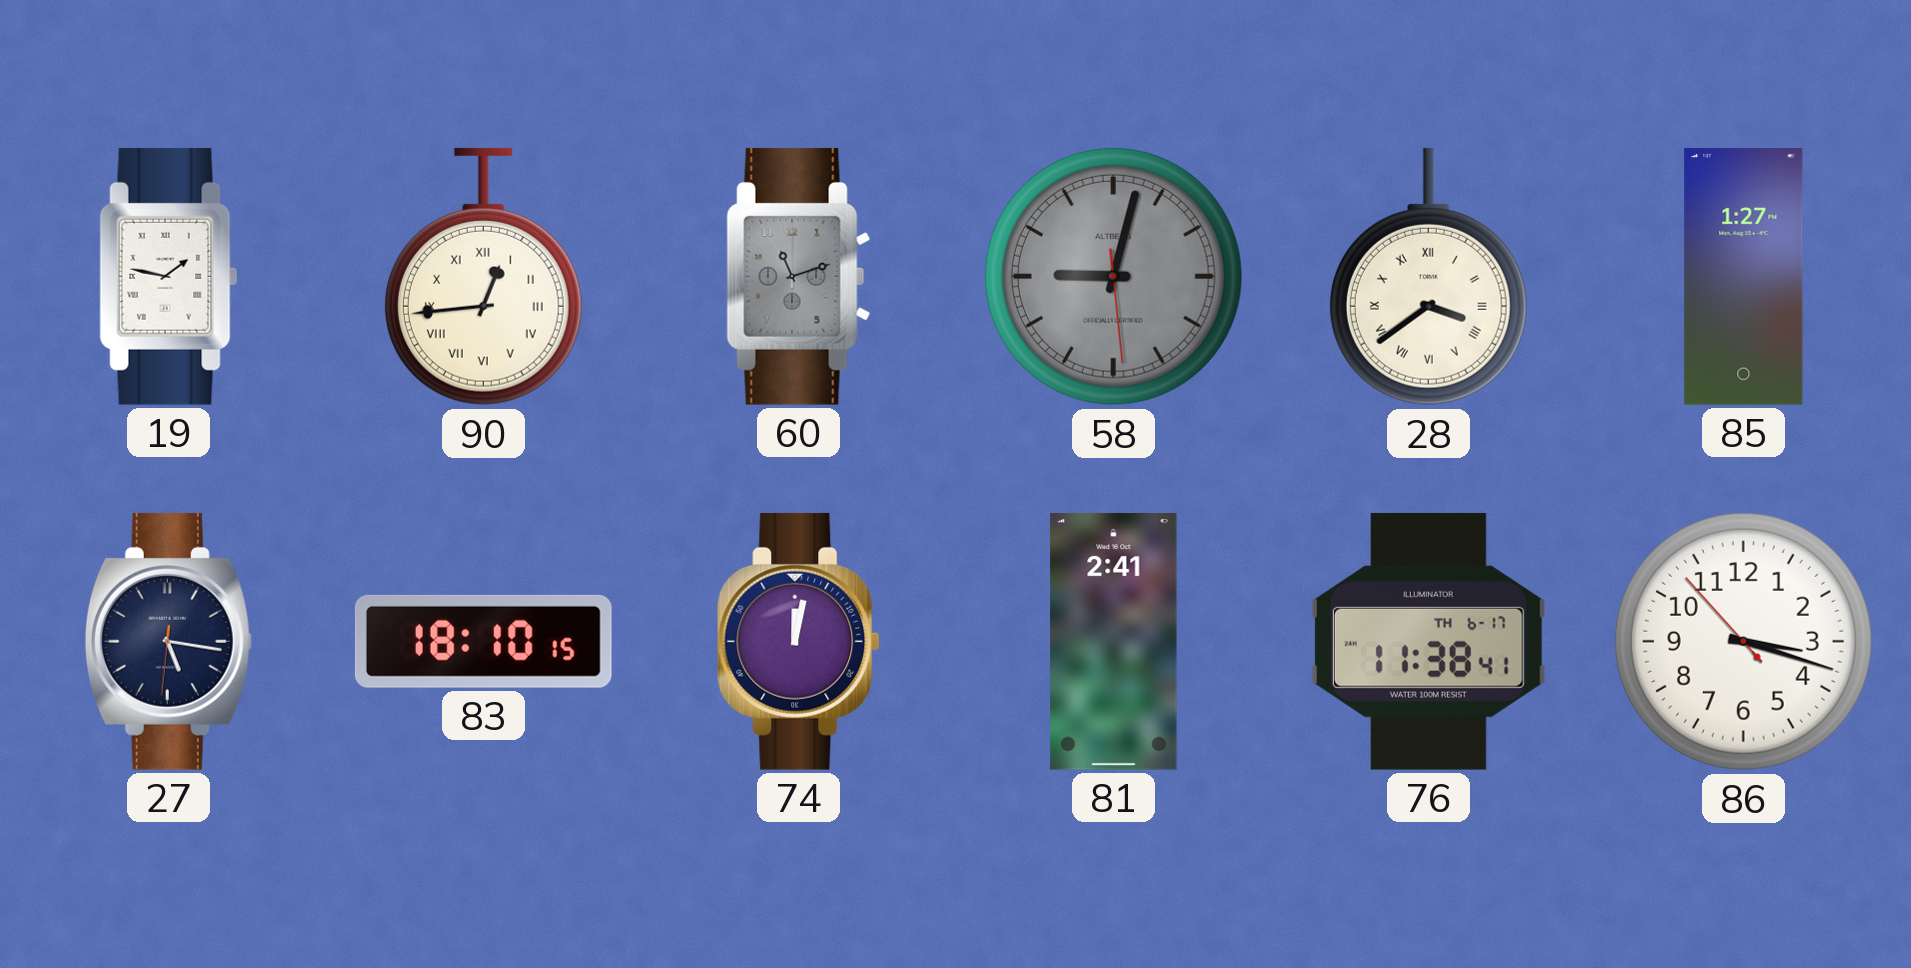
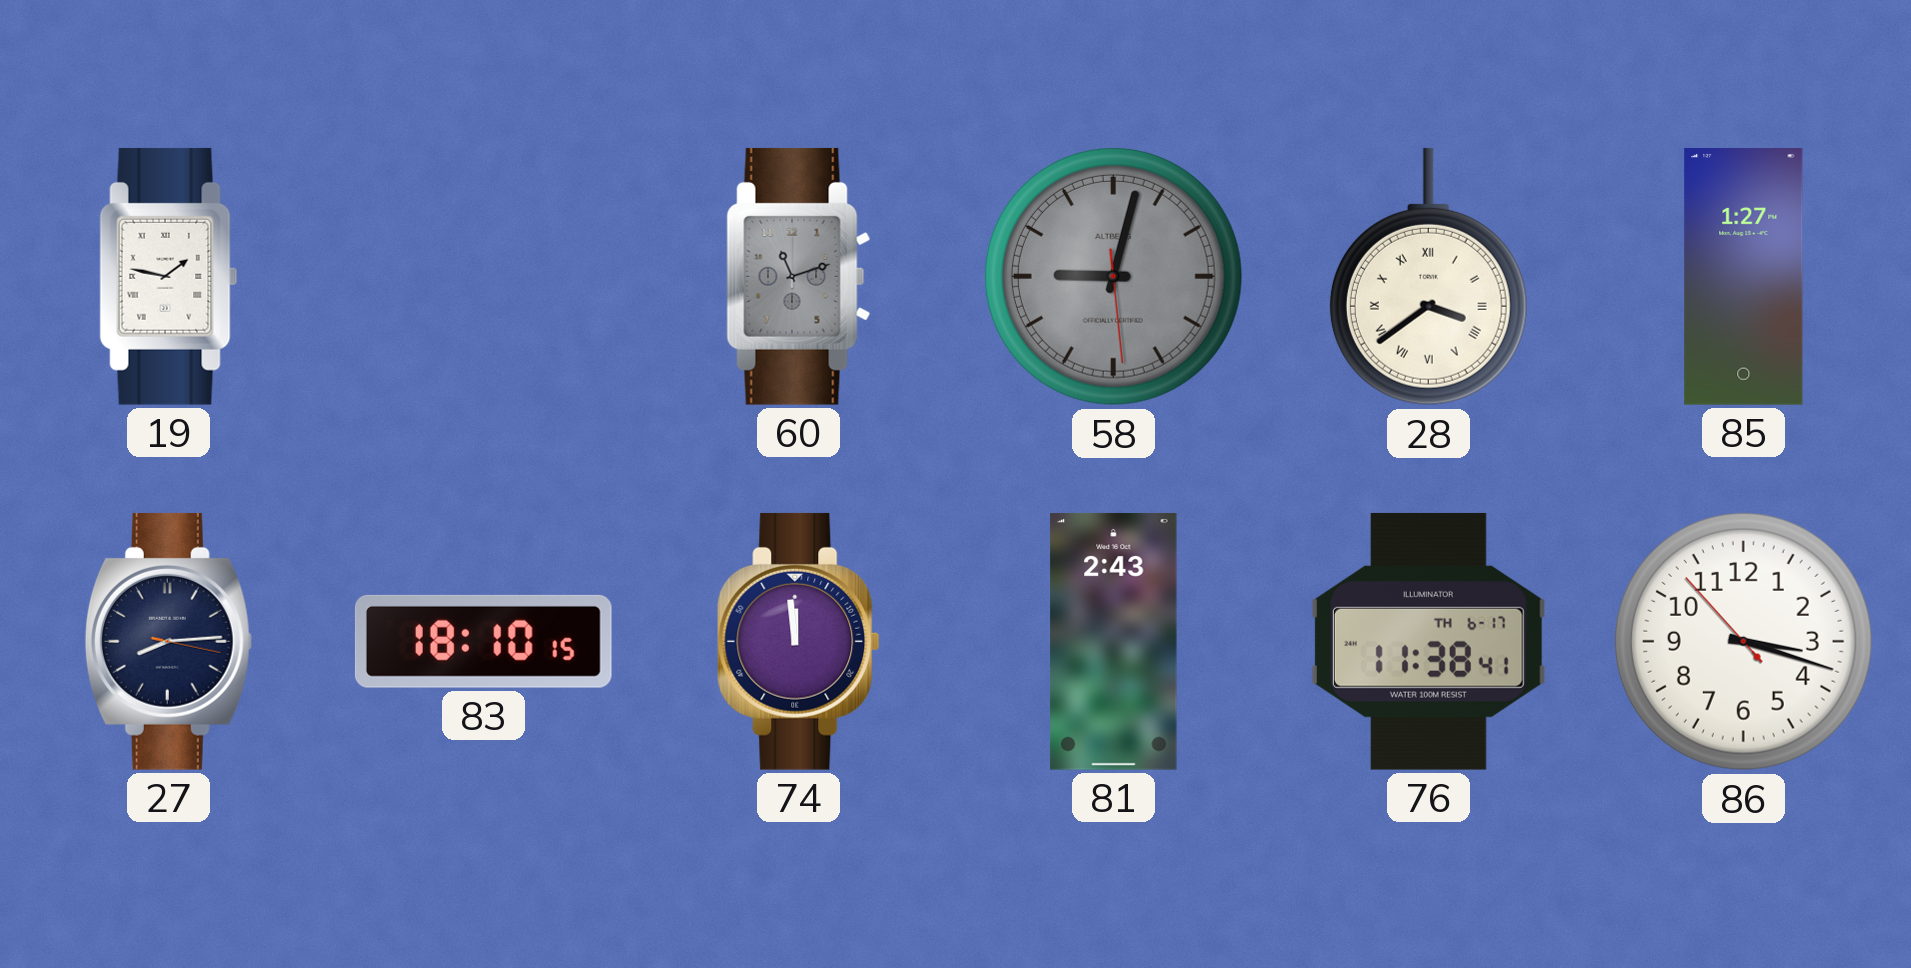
90: 12:44 -> none (483, 277)
27: 5:16 -> 8:14 (168, 641)
74: 12:02 -> 11:59 (799, 641)
81: 2:41 -> 2:43 (1114, 641)
